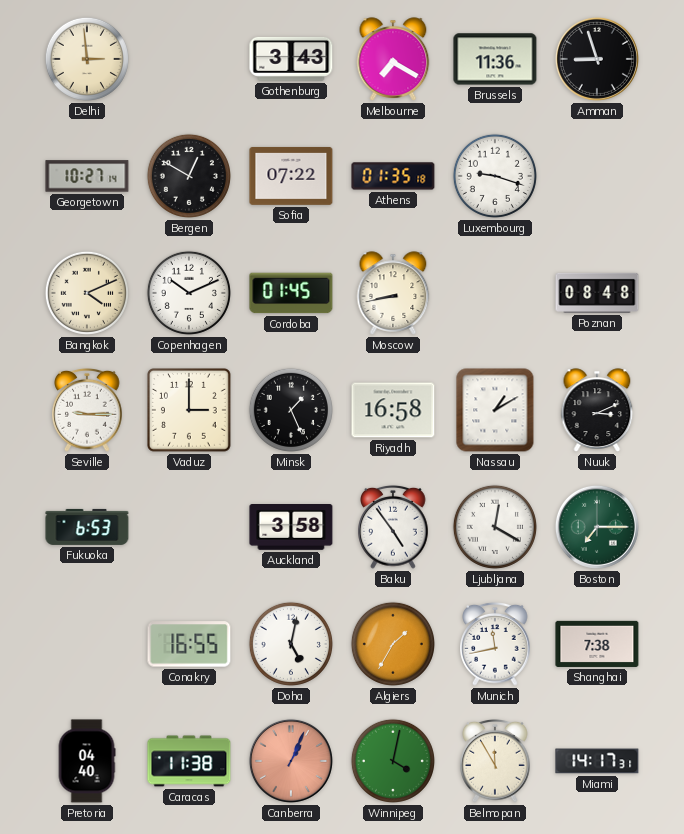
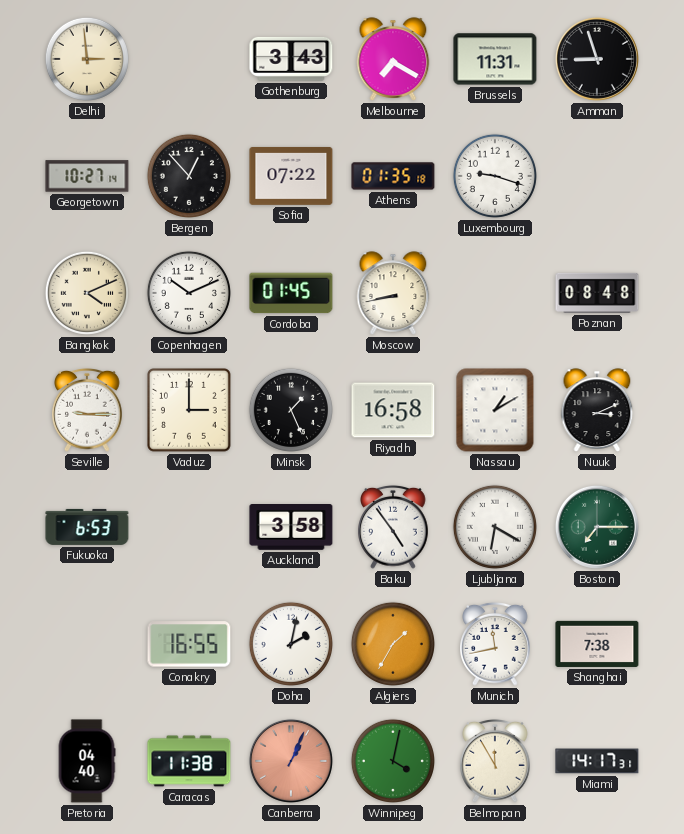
Brussels: 11:36 -> 11:31 (495, 59)
Bergen: 12:50 -> 12:53 (189, 176)
Ljubljana: 12:20 -> 6:20 (495, 527)
Doha: 5:02 -> 2:02 (291, 644)
